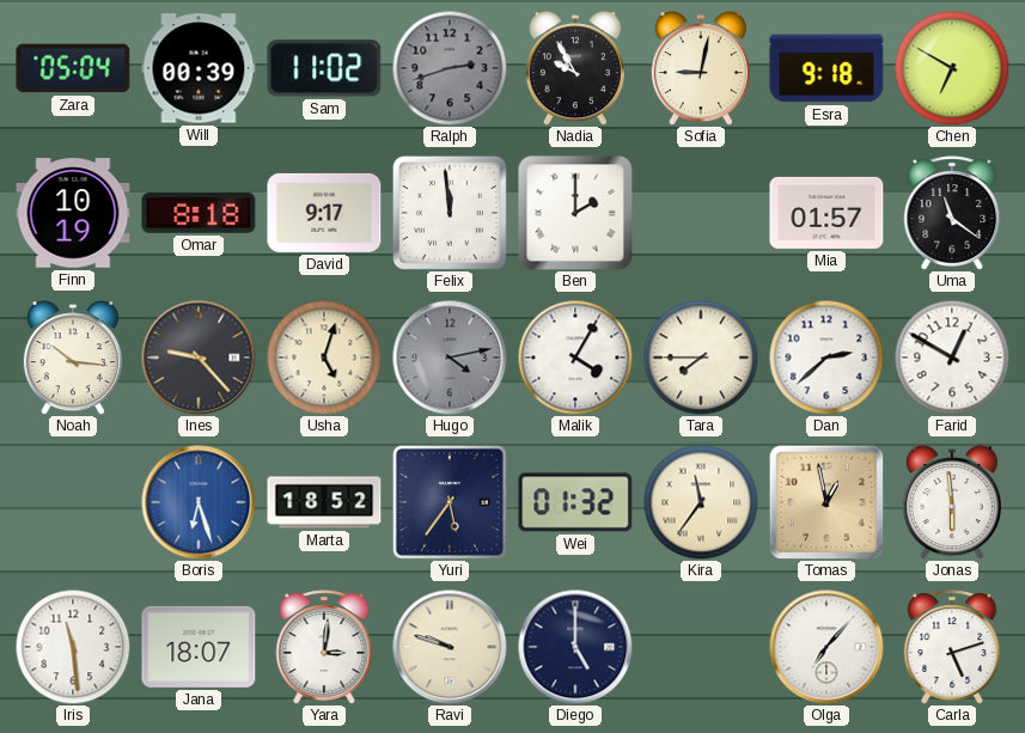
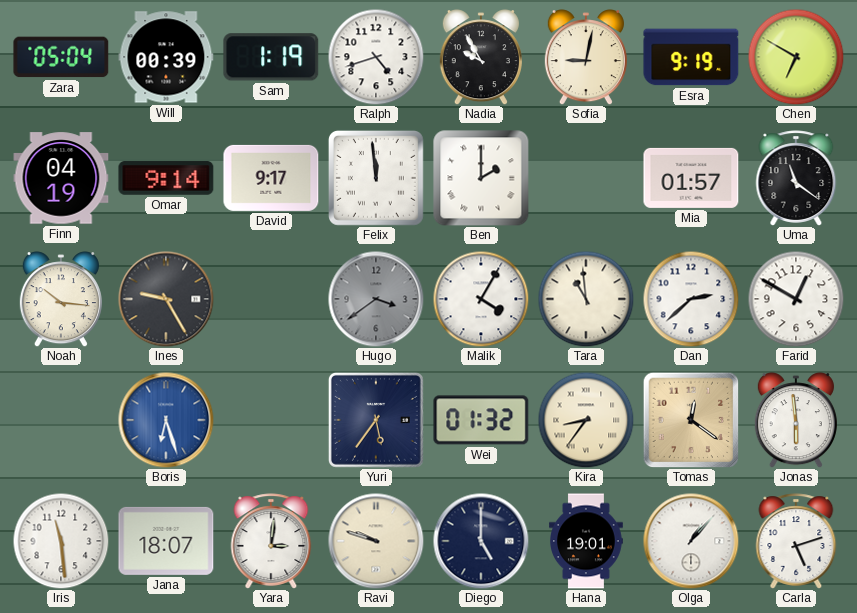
Sam: 11:02 -> 1:19 (271, 57)
Ralph: 2:42 -> 4:42 (376, 57)
Ralph dial: grey -> white (376, 57)
Esra: 9:18 -> 9:19 (691, 57)
Finn: 10:19 -> 04:19 (61, 178)
Omar: 8:18 -> 9:14 (166, 178)
Ines: 9:23 -> 9:25 (166, 299)
Usha: 5:03 -> none (324, 358)
Hugo: 4:13 -> 3:39 (376, 299)
Tara: 7:45 -> 10:59 (586, 299)
Marta: 18:52 -> none (324, 502)
Kira: 11:36 -> 8:36 (586, 420)
Tomas: 12:58 -> 12:21 (691, 420)
Hana: none -> 19:01 (587, 541)
Olga: 7:07 -> 1:07 (691, 541)
